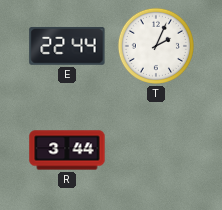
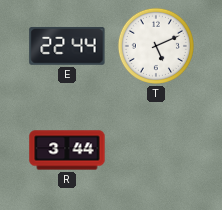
T: 2:04 -> 5:11 (156, 46)
